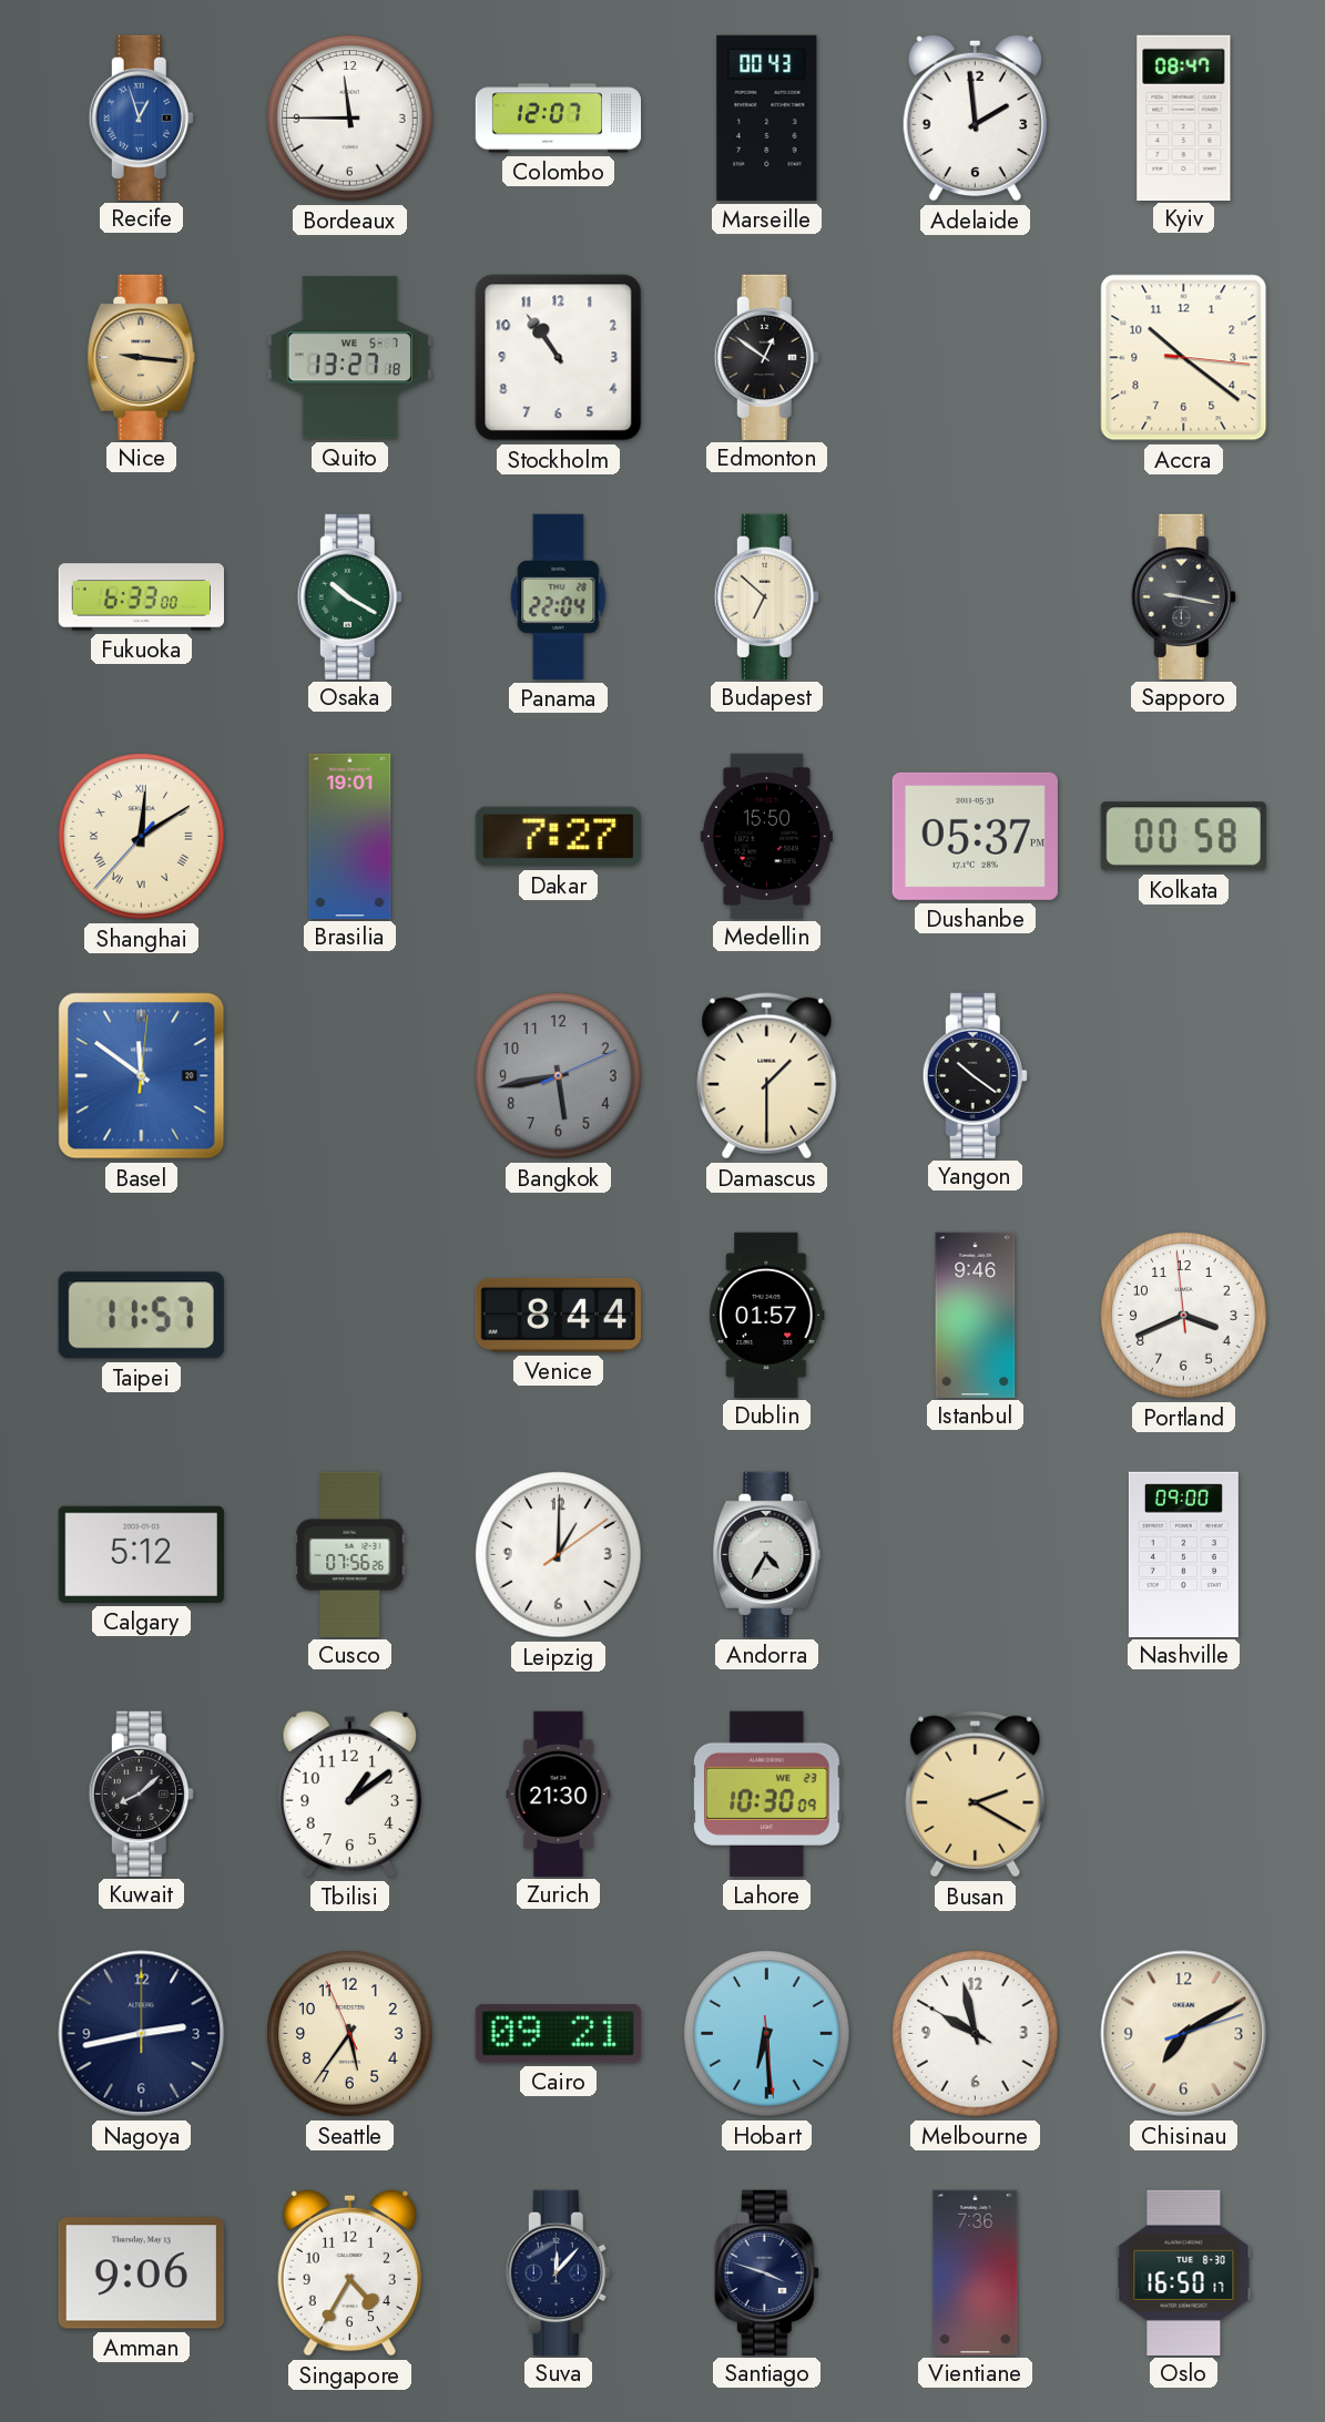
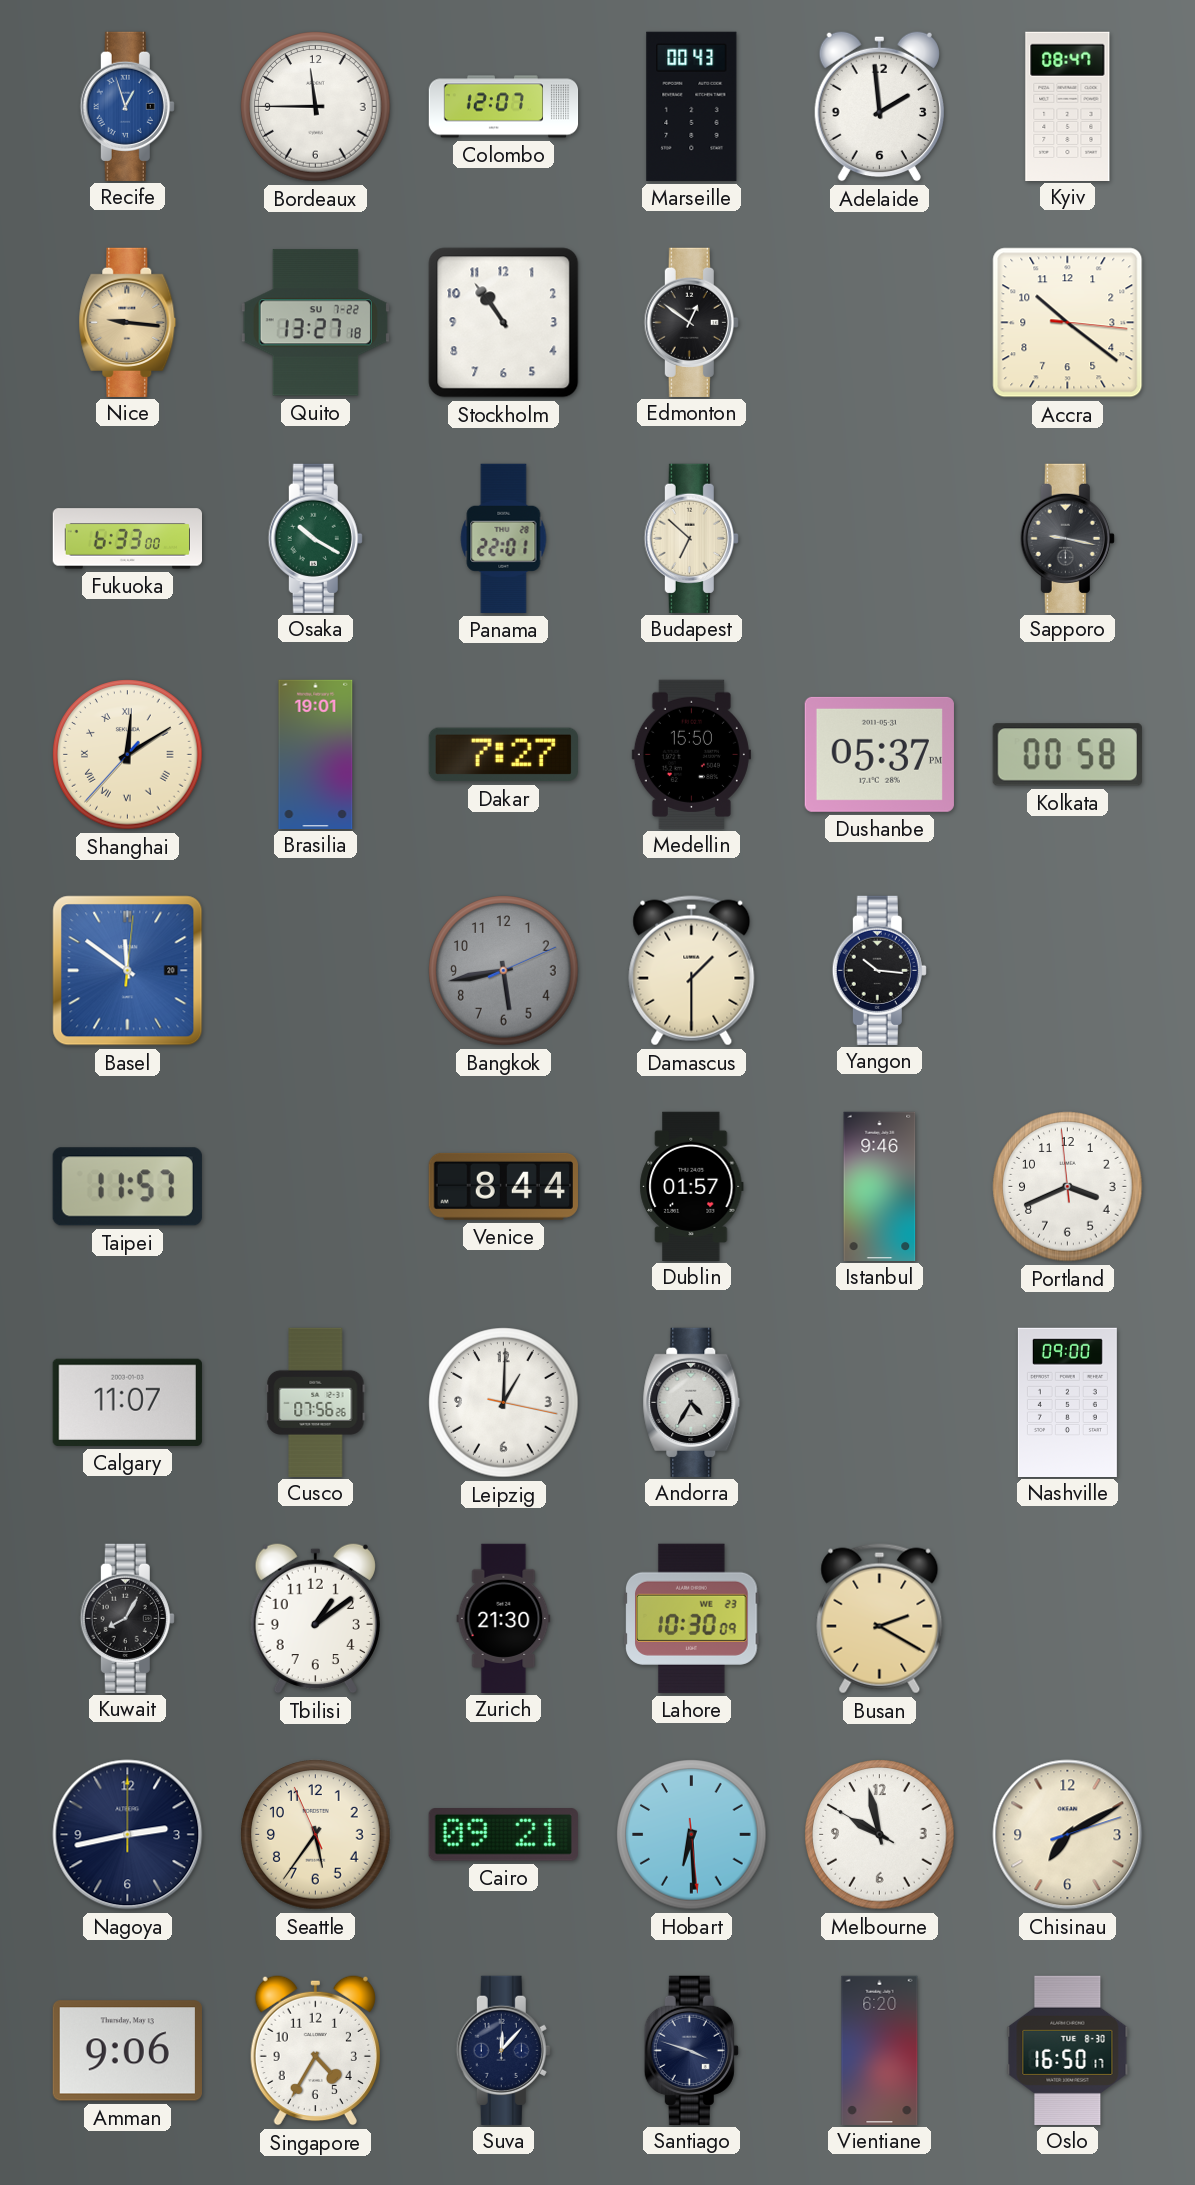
Quito date: WE 5-7 -> SU 7-22 (315, 323)
Panama: 22:04 -> 22:01 (504, 538)
Yangon: 10:21 -> 10:16 (879, 970)
Calgary: 5:12 -> 11:07 (127, 1402)
Leipzig: 1:00:09 -> 1:00:17 (504, 1403)
Kuwait: 8:08 -> 8:05 (127, 1618)
Vientiane: 7:36 -> 6:20 (880, 2050)
